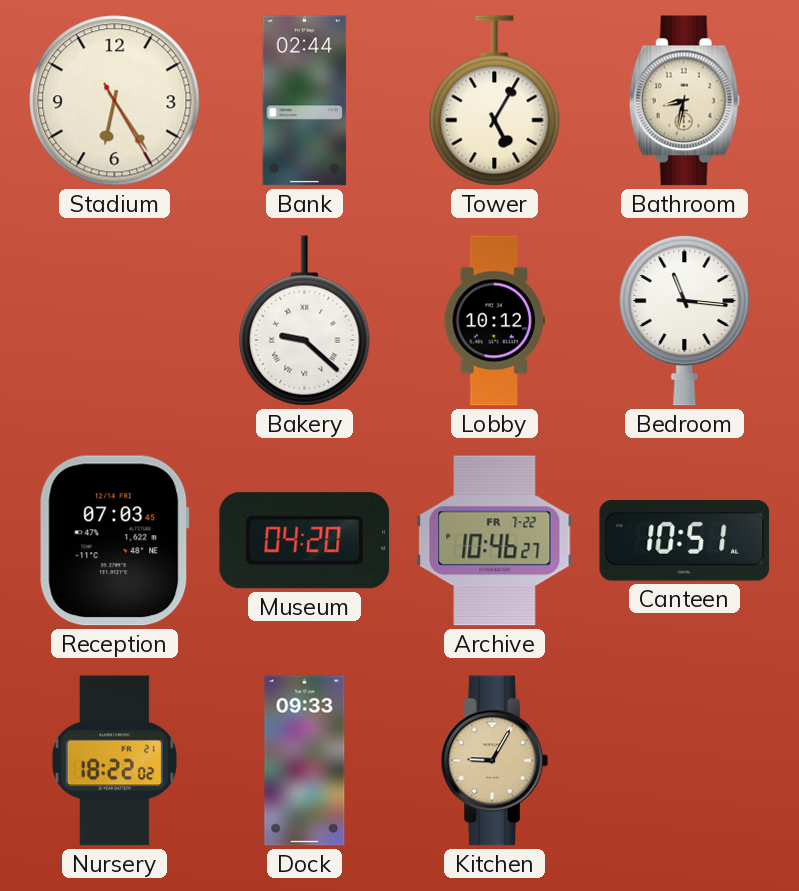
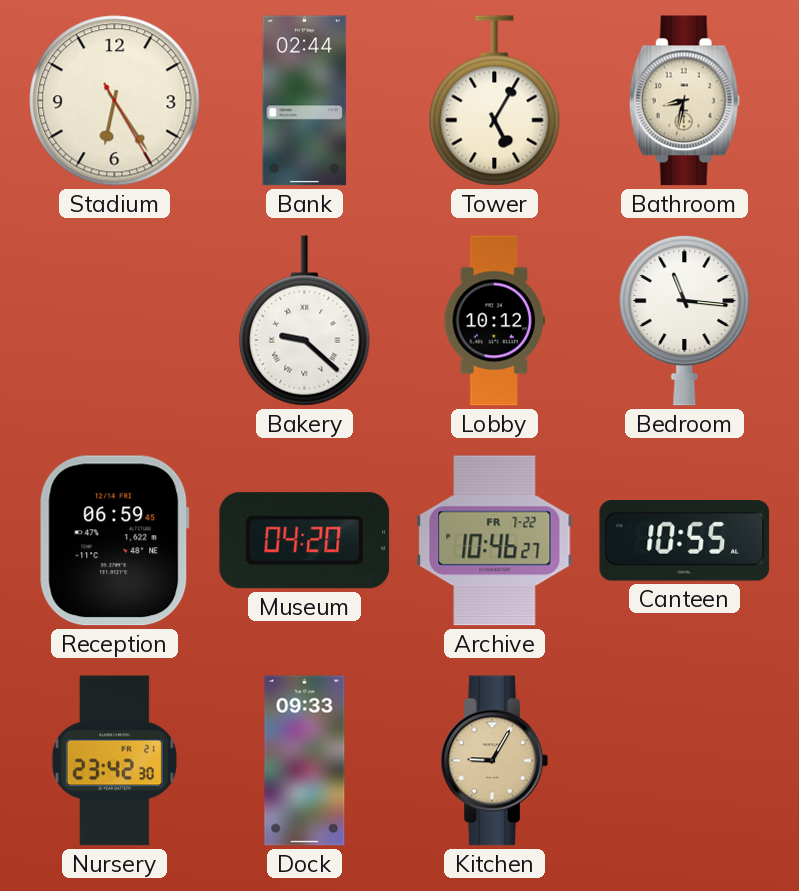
Reception: 07:03 -> 06:59 (115, 541)
Canteen: 10:51 -> 10:55 (685, 541)
Nursery: 18:22 -> 23:42 (114, 761)
